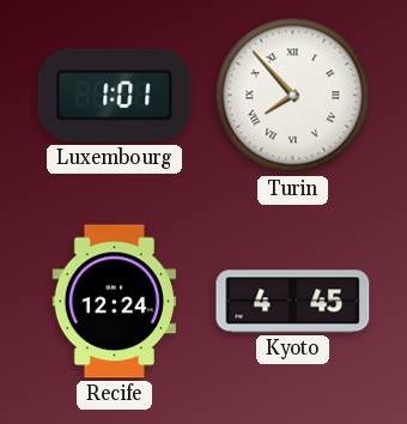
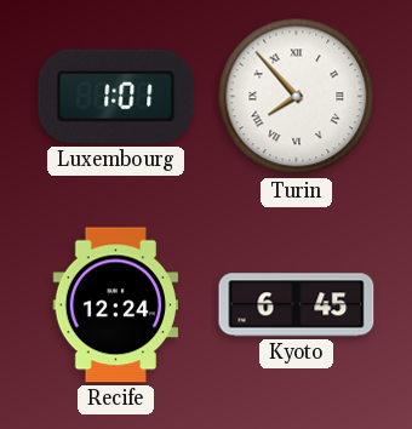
Kyoto: 4:45 -> 6:45 (297, 305)
